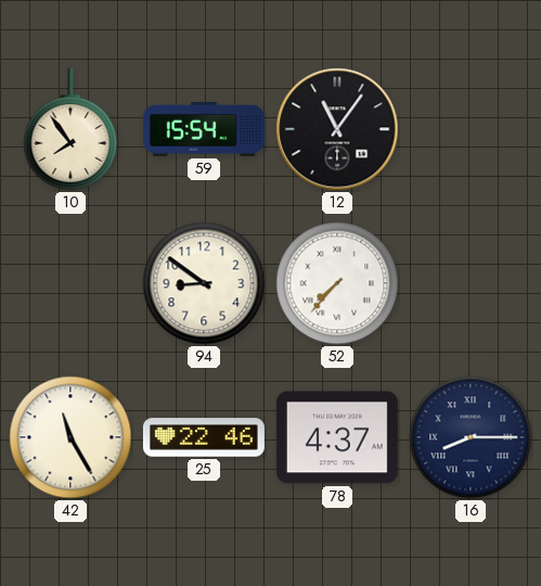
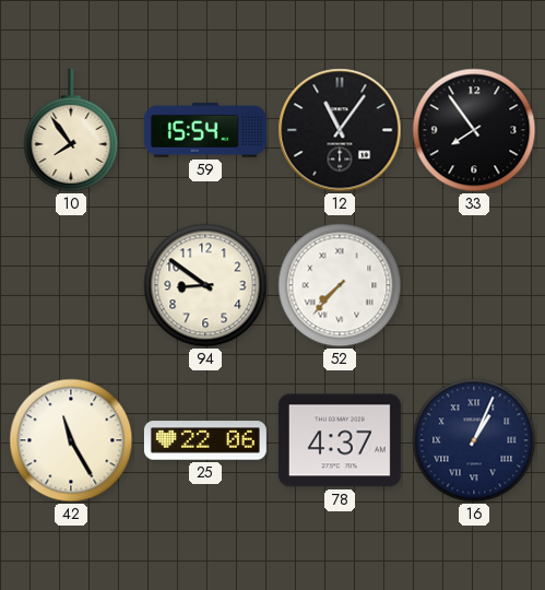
33: none -> 7:54 (474, 130)
25: 22:46 -> 22:06 (205, 440)
16: 8:15 -> 1:04 (474, 440)
